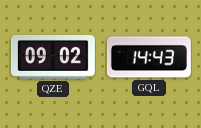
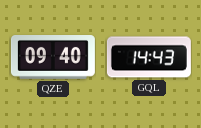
QZE: 09:02 -> 09:40 (53, 58)
